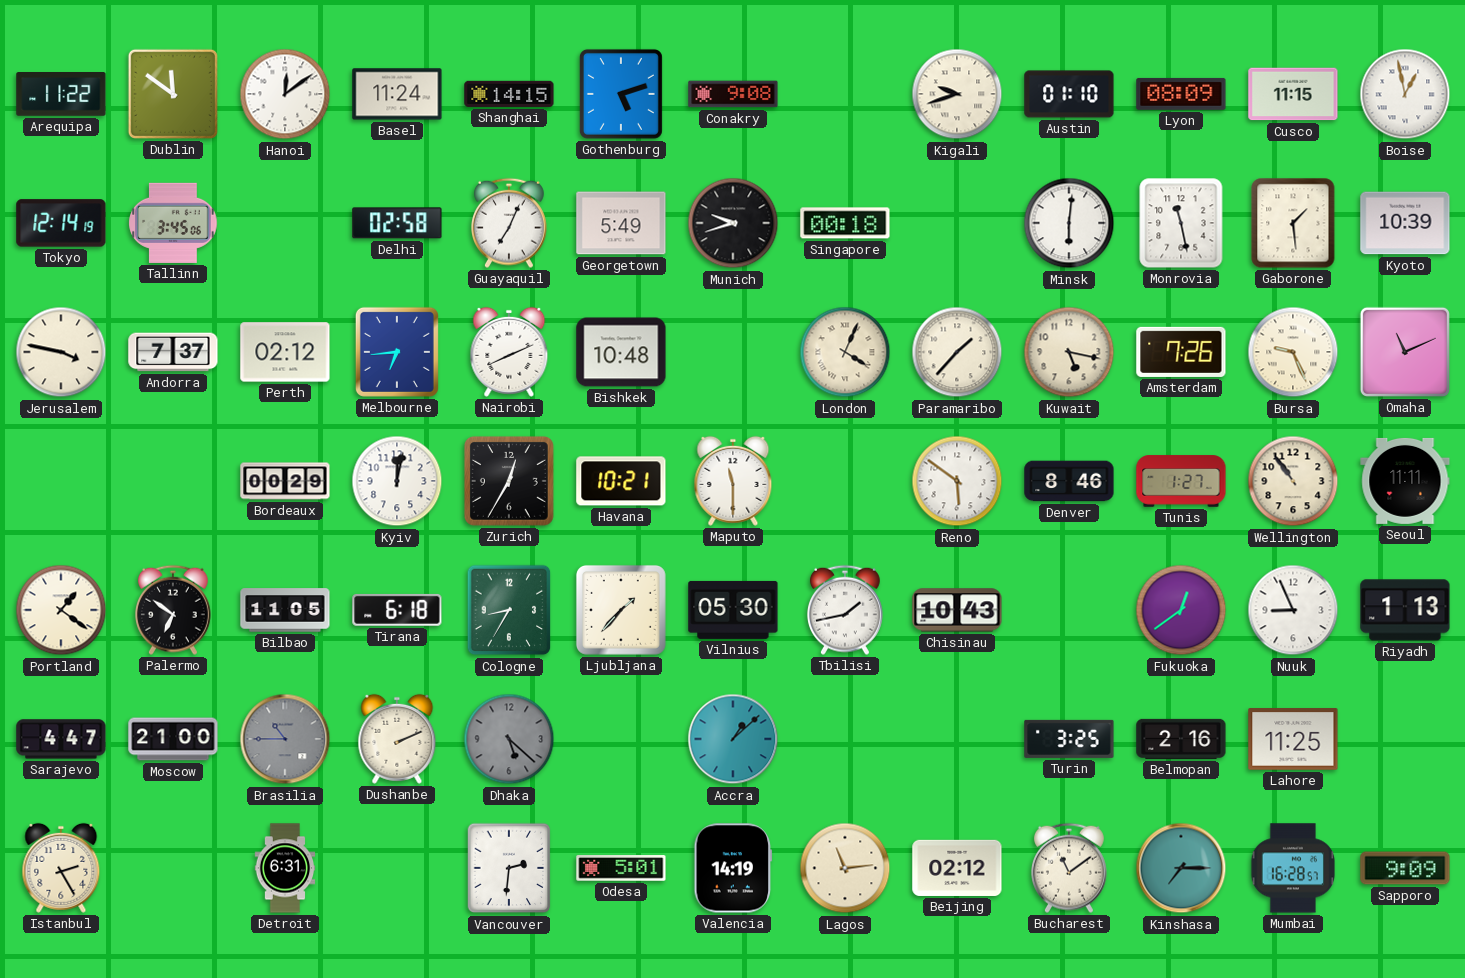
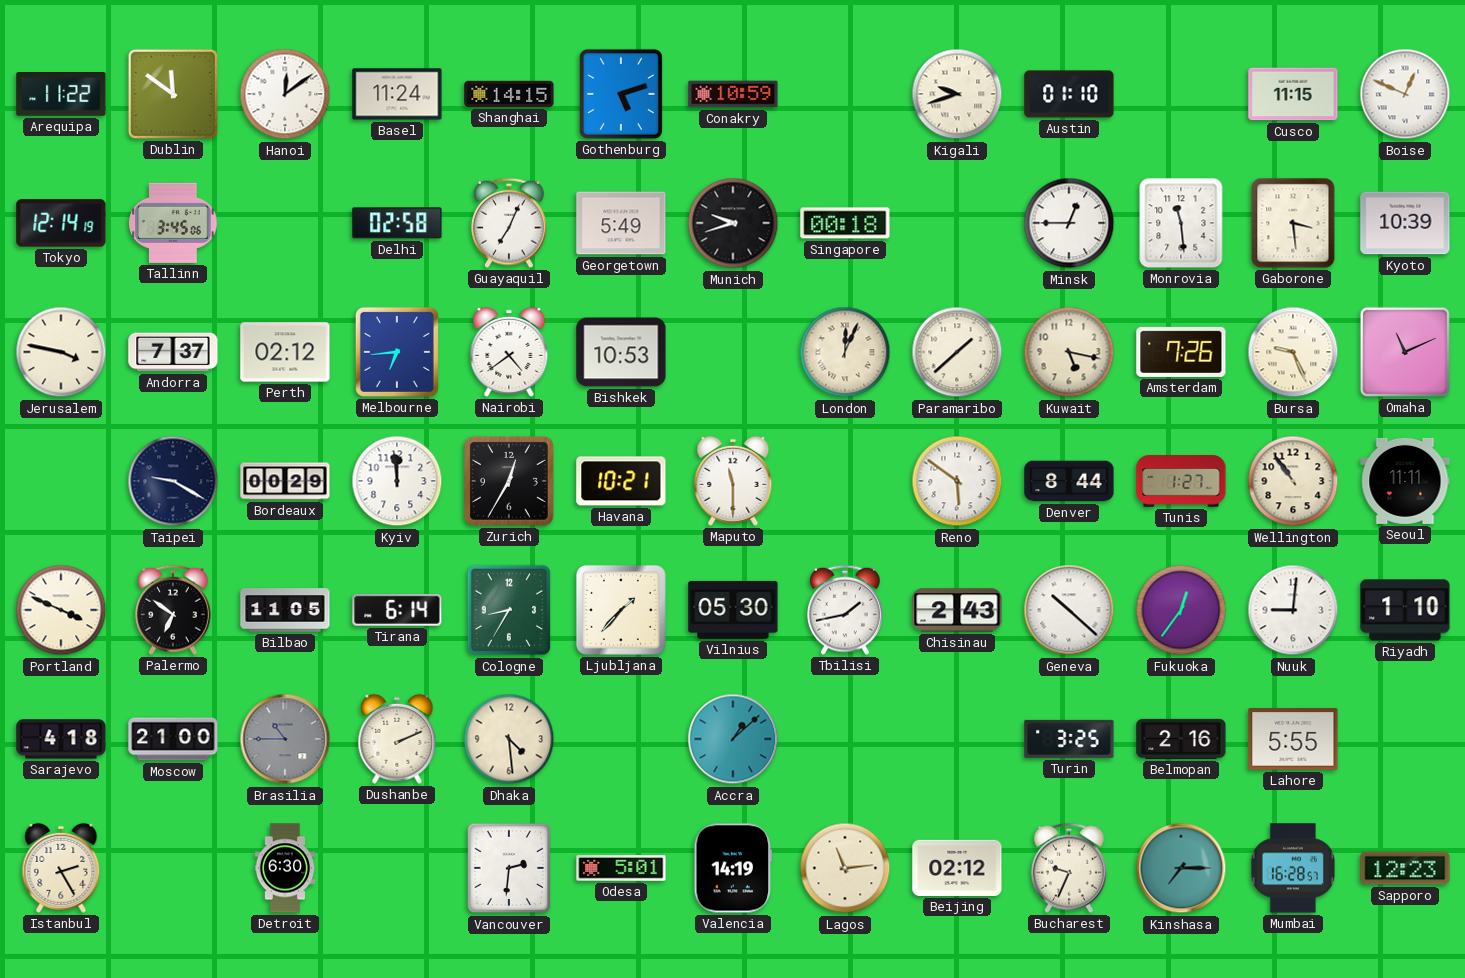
Conakry: 9:08 -> 10:59 (733, 94)
Lyon: 08:09 -> none (1181, 94)
Boise: 12:58 -> 12:49 (1405, 94)
Minsk: 6:01 -> 12:45 (1069, 223)
Monrovia: 11:28 -> 11:29 (1181, 223)
Gaborone: 1:29 -> 3:29 (1293, 223)
Nairobi: 8:11 -> 4:39 (509, 352)
Bishkek: 10:48 -> 10:53 (621, 352)
London: 4:04 -> 12:04 (845, 352)
Paramaribo: 1:37 -> 1:38 (957, 352)
Taipei: none -> 9:20 (173, 481)
Kyiv: 12:02 -> 11:59 (397, 481)
Denver: 8:46 -> 8:44 (1069, 481)
Portland: 1:21 -> 3:49 (61, 610)
Tirana: 6:18 -> 6:14 (397, 610)
Chisinau: 10:43 -> 2:43 (957, 610)
Geneva: none -> 10:22 (1069, 610)
Fukuoka: 12:39 -> 12:36 (1181, 610)
Nuuk: 8:56 -> 9:01 (1293, 610)
Riyadh: 1:13 -> 1:10 (1405, 610)
Sarajevo: 4:47 -> 4:18 (61, 739)
Dhaka: 5:22 -> 4:29 (509, 739)
Dhaka dial: grey -> cream (509, 739)
Lahore: 11:25 -> 5:55 (1293, 739)
Detroit: 6:31 -> 6:30 (285, 868)
Bucharest: 11:09 -> 9:34 (1070, 868)
Sapporo: 9:09 -> 12:23 (1405, 868)
